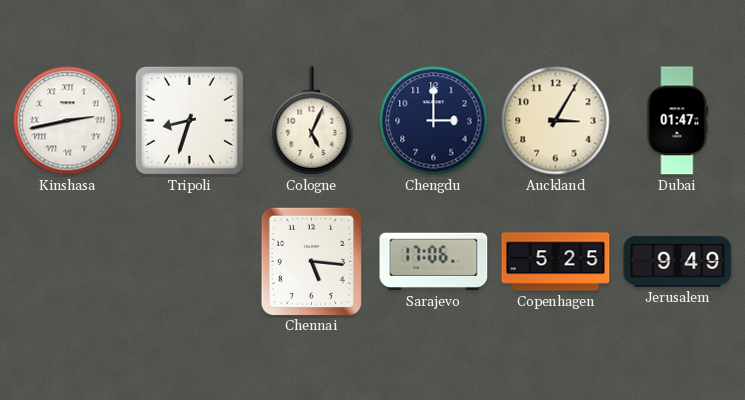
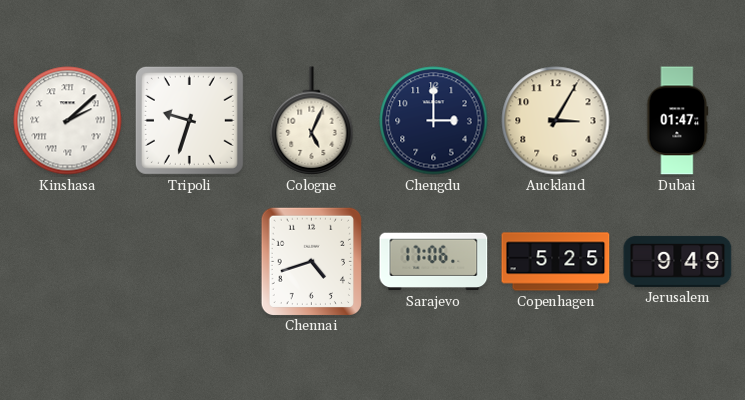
Kinshasa: 2:43 -> 2:08 (68, 121)
Tripoli: 8:33 -> 9:33 (189, 120)
Chennai: 5:16 -> 4:42 (311, 261)
